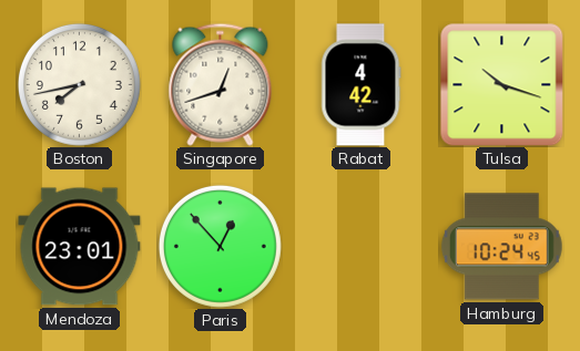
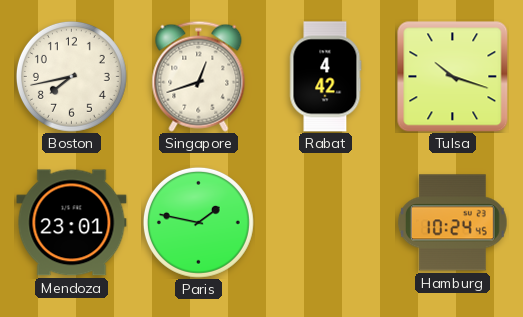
Paris: 12:53 -> 1:47 (198, 222)
